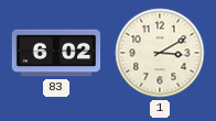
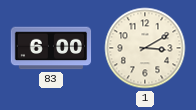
83: 6:02 -> 6:00 (51, 48)
